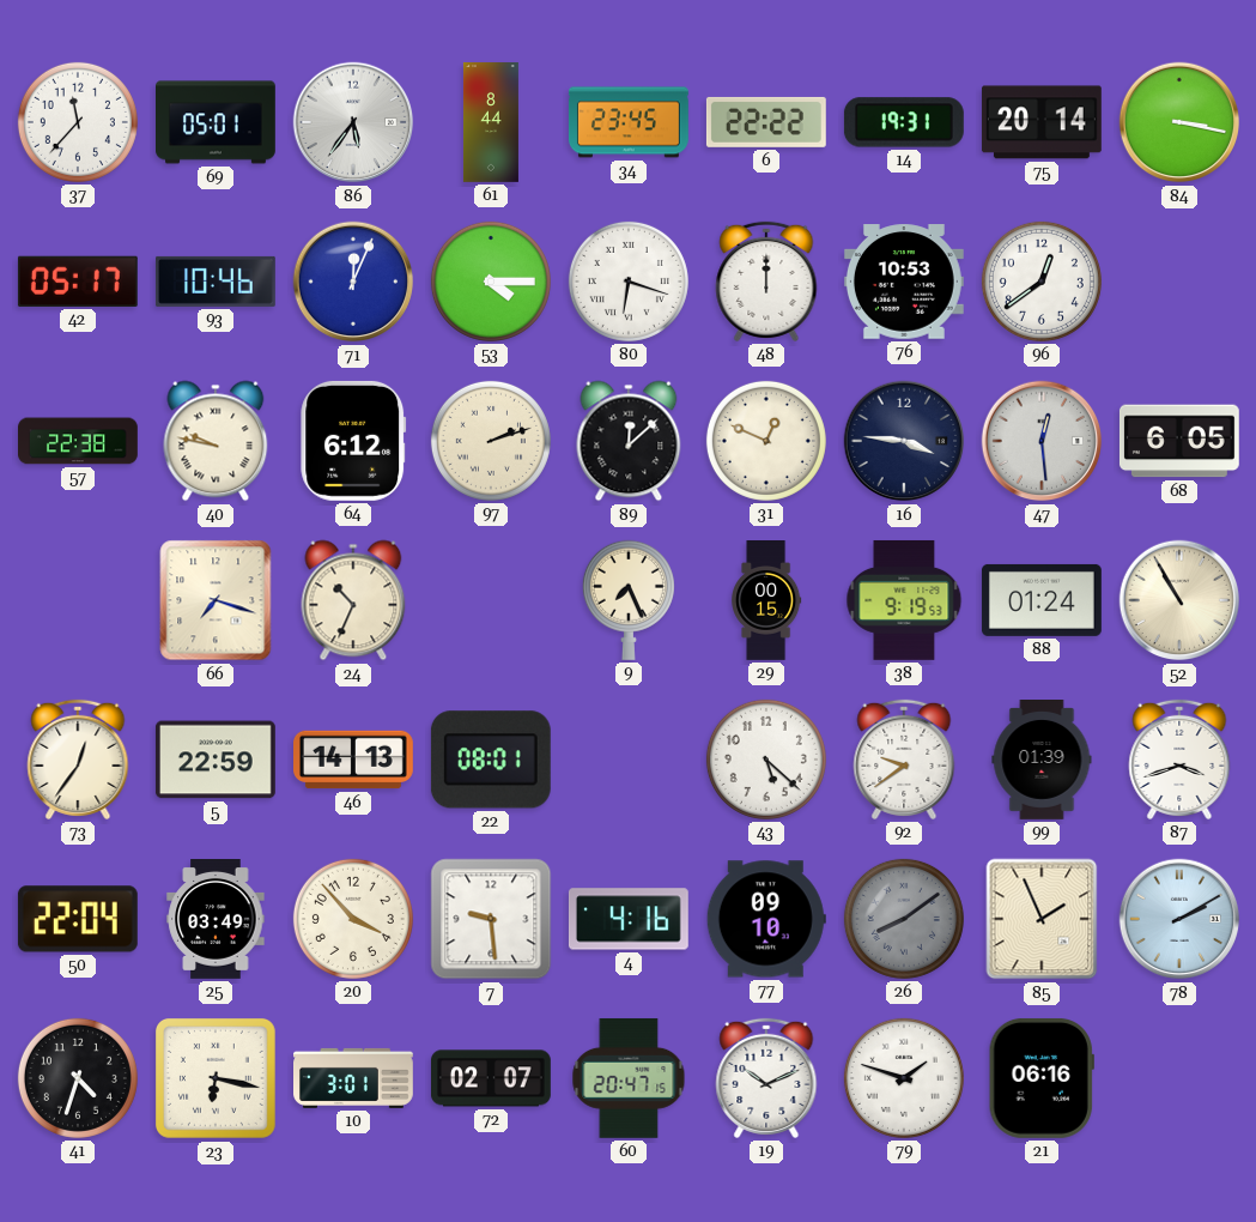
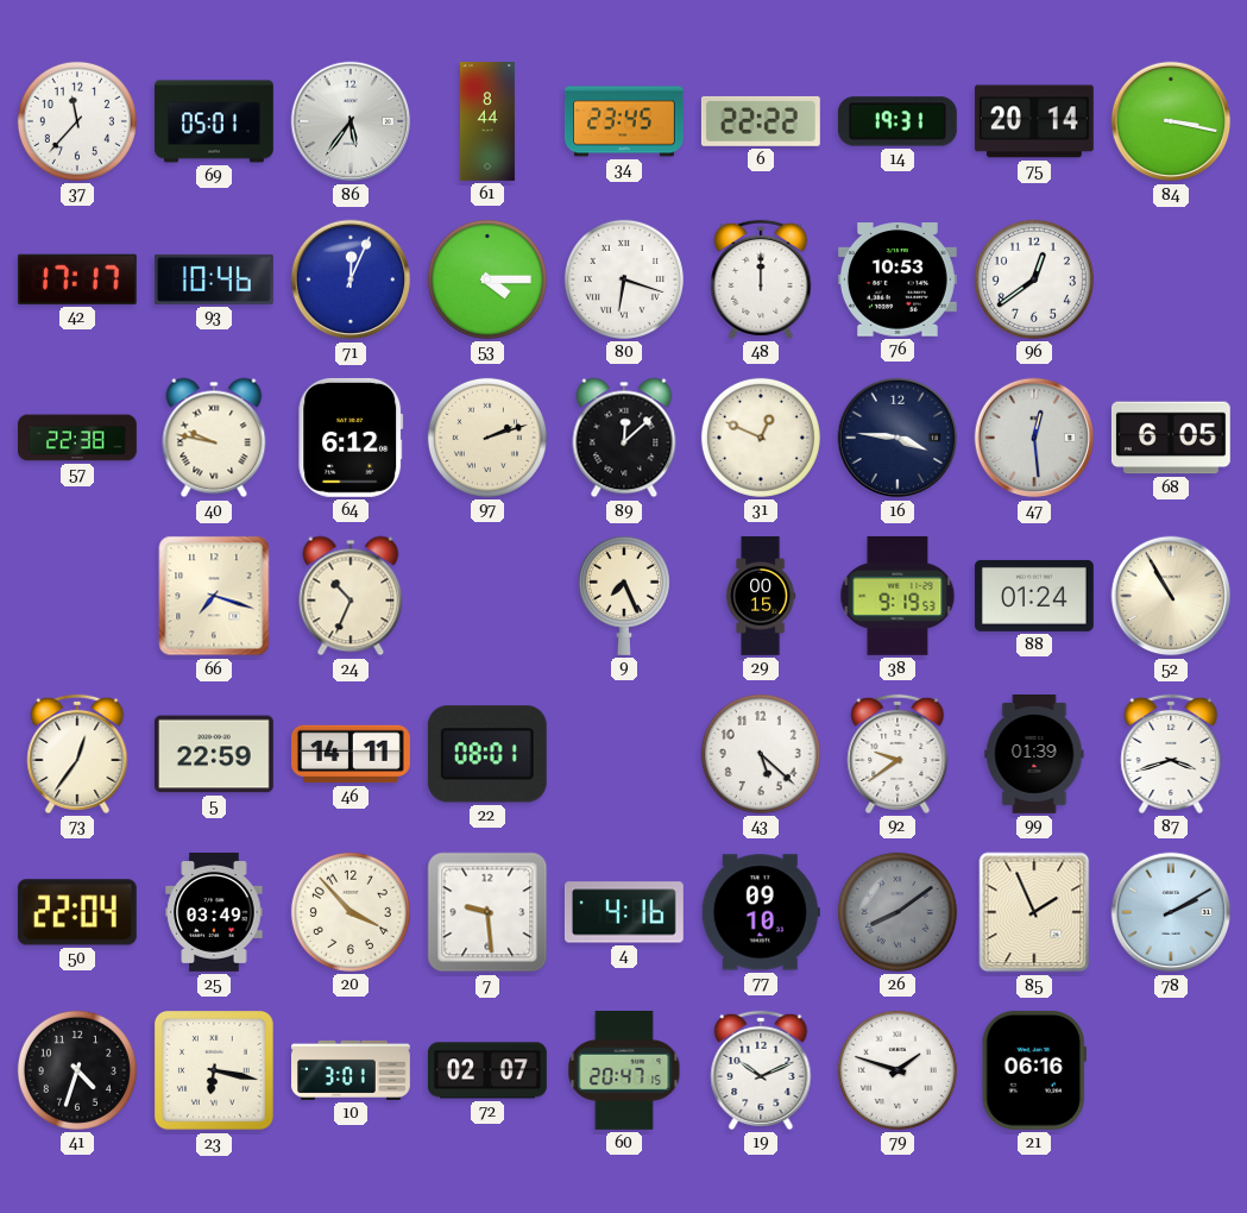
42: 05:17 -> 17:17 (77, 279)
46: 14:13 -> 14:11 (352, 754)
